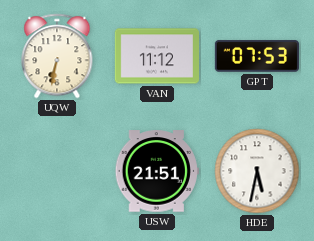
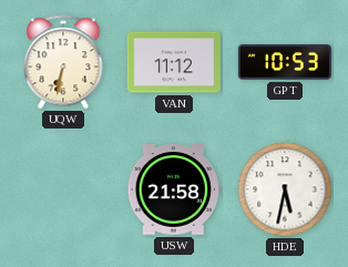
GPT: 07:53 -> 10:53 (285, 62)
USW: 21:51 -> 21:58 (174, 189)
